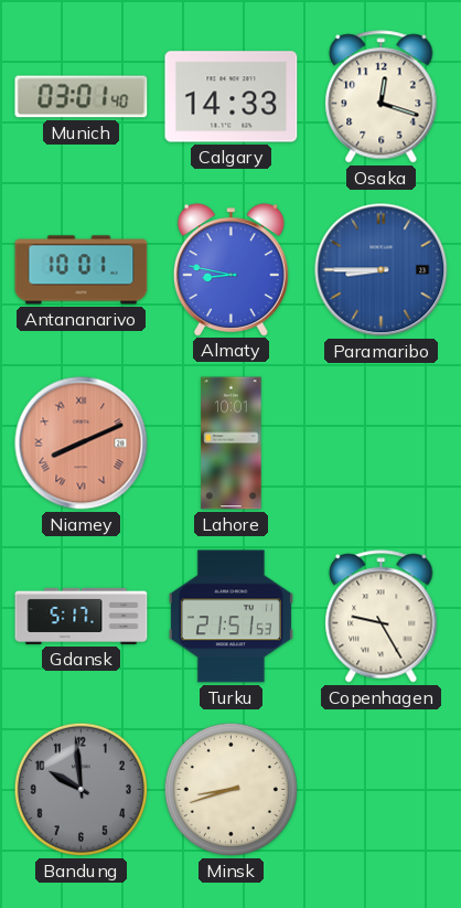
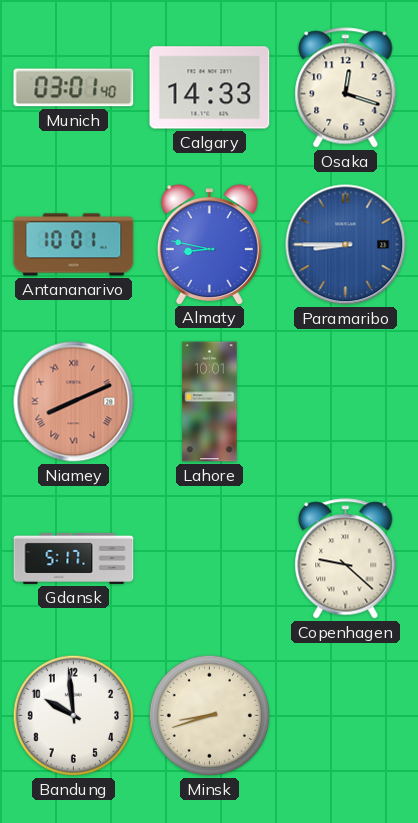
Turku: 21:51 -> none (230, 617)
Copenhagen: 9:25 -> 9:22 (346, 559)
Bandung dial: grey -> white (73, 715)
